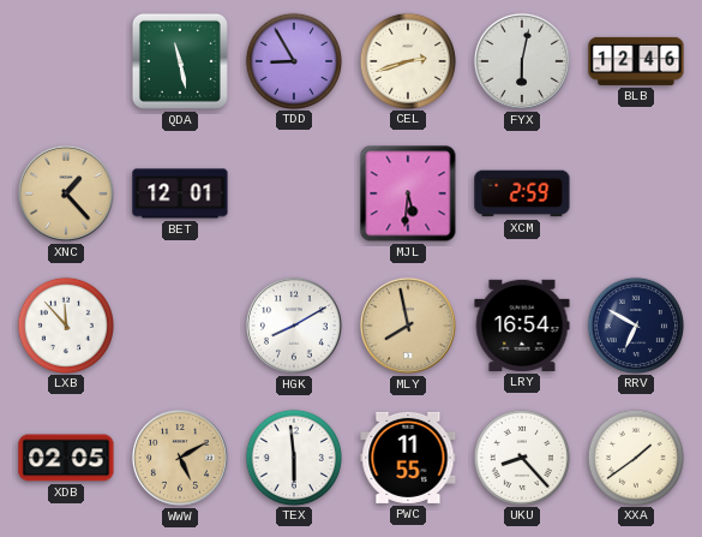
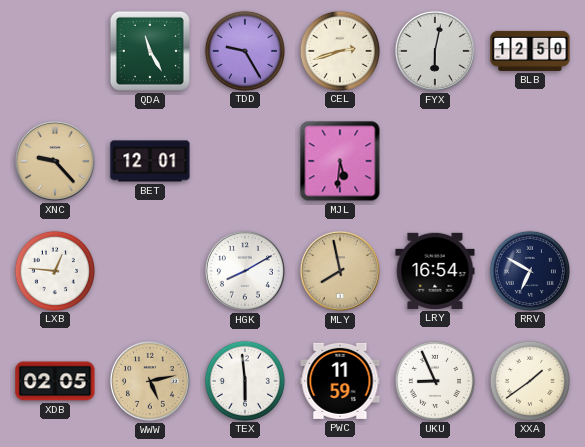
QDA: 11:28 -> 11:25 (150, 51)
TDD: 8:55 -> 9:25 (244, 50)
BLB: 12:46 -> 12:50 (530, 51)
XNC: 1:23 -> 9:23 (55, 161)
XCM: 2:59 -> none (522, 193)
LXB: 11:53 -> 12:46 (54, 270)
WWW: 5:10 -> 5:13 (150, 381)
PWC: 11:55 -> 11:59 (340, 381)
UKU: 8:23 -> 8:56 (434, 380)
